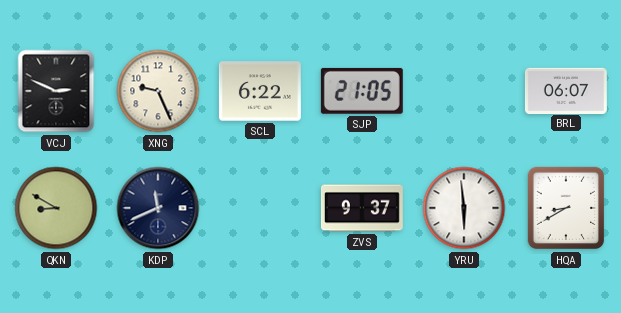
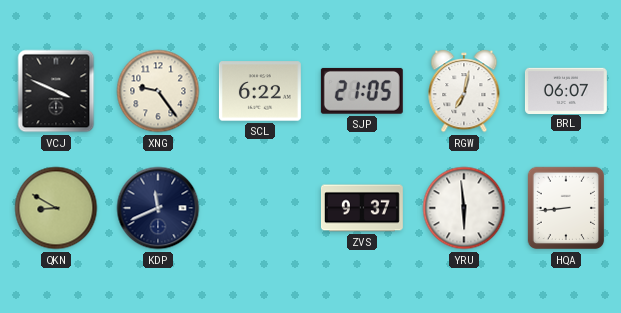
VCJ: 2:49 -> 3:49 (56, 91)
XNG: 9:26 -> 9:24 (158, 91)
RGW: none -> 7:02 (464, 91)
HQA: 8:40 -> 8:44 (566, 208)
